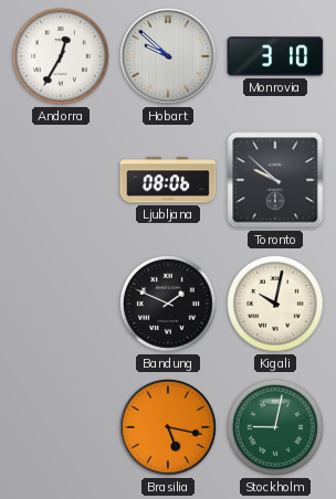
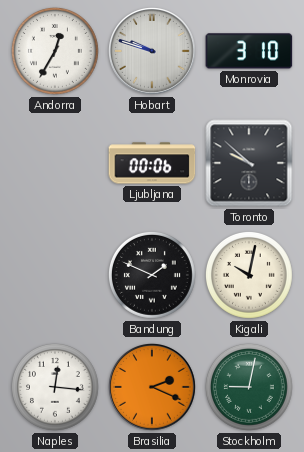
Hobart: 9:52 -> 9:48 (153, 52)
Ljubljana: 08:06 -> 00:06 (152, 163)
Naples: none -> 12:16 (55, 387)
Brasilia: 5:17 -> 2:19 (153, 388)
